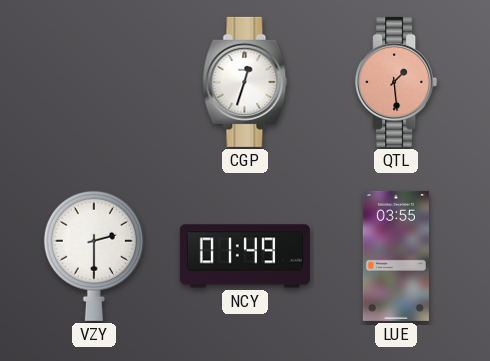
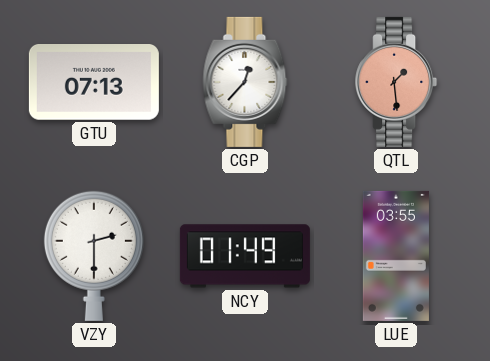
GTU: none -> 07:13 (94, 83)
CGP: 12:33 -> 12:37 (245, 82)
